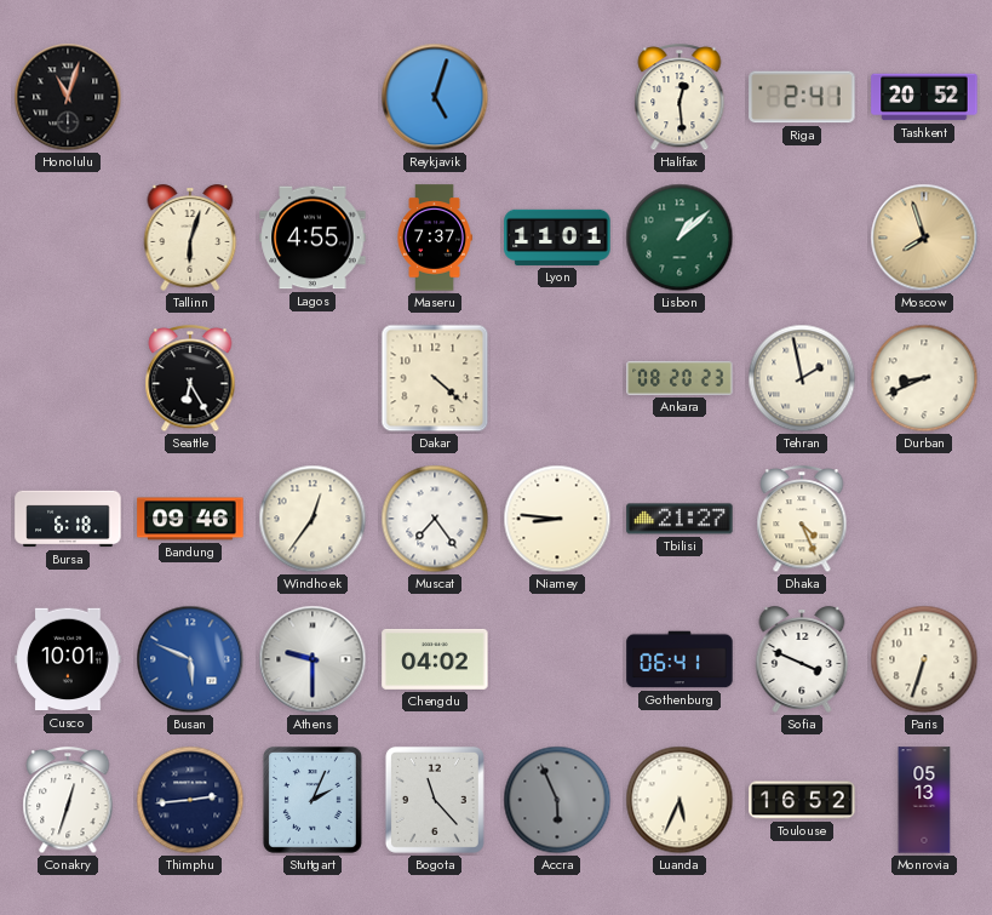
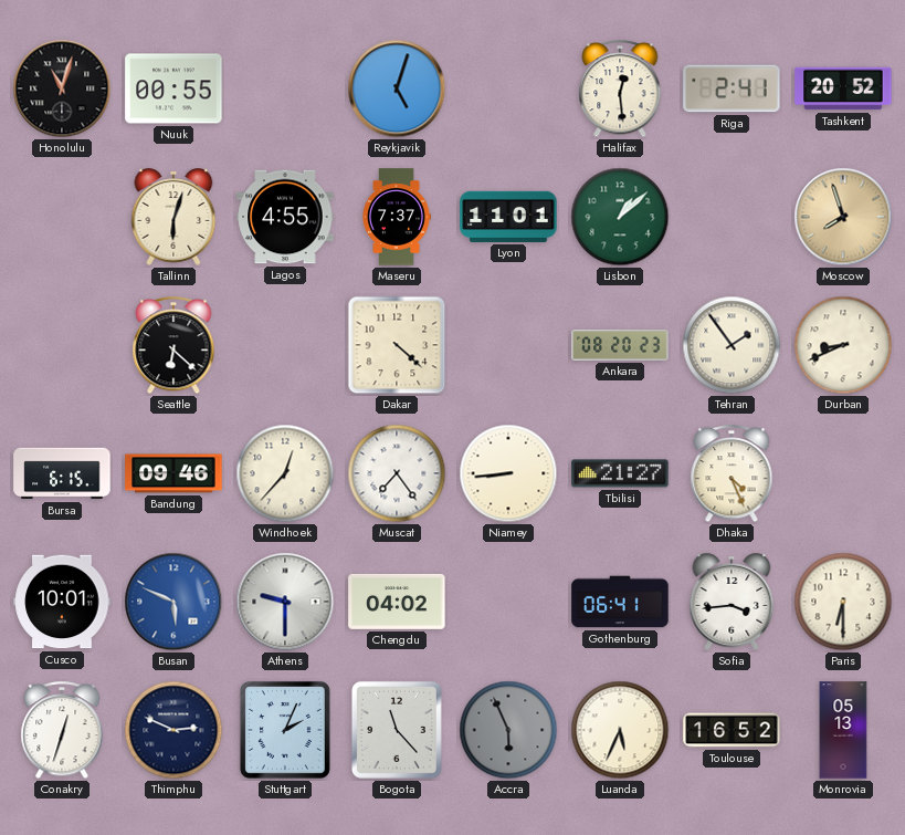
Nuuk: none -> 00:55 (173, 88)
Seattle: 6:25 -> 6:22 (173, 346)
Tehran: 1:58 -> 1:54 (732, 345)
Bursa: 6:18 -> 6:15 (62, 473)
Windhoek: 12:36 -> 12:37 (285, 473)
Niamey: 8:46 -> 8:44 (508, 473)
Sofia: 3:49 -> 3:44 (732, 602)
Paris: 6:33 -> 6:30 (843, 602)
Thimphu: 2:44 -> 2:49 (173, 730)
